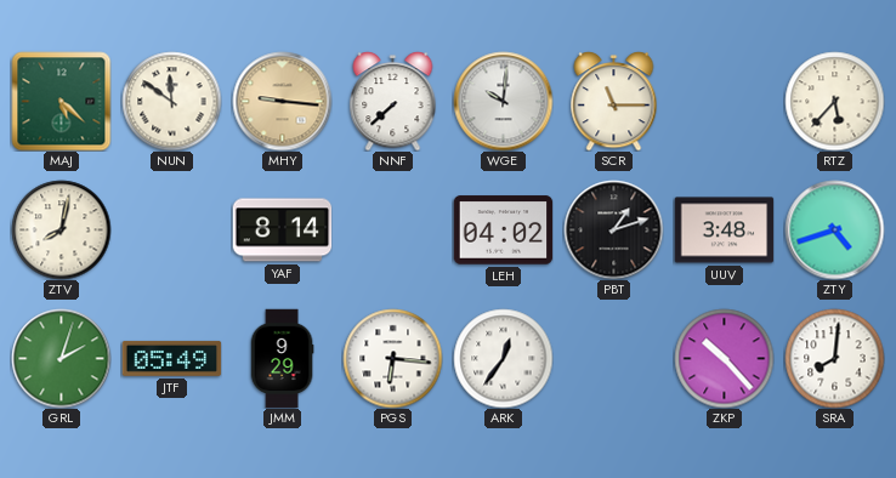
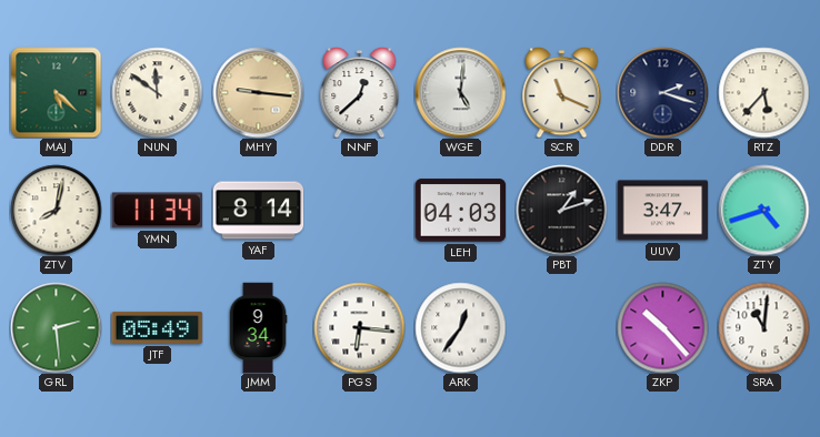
NNF: 7:38 -> 12:38 (360, 93)
WGE: 10:01 -> 5:01 (460, 92)
SCR: 11:15 -> 11:19 (562, 93)
DDR: none -> 2:18 (662, 92)
YMN: none -> 11:34 (157, 211)
LEH: 04:02 -> 04:03 (460, 211)
UUV: 3:48 -> 3:47 (662, 211)
GRL: 2:03 -> 2:29 (56, 327)
JMM: 9:29 -> 9:34 (258, 327)
SRA: 8:01 -> 11:01 (763, 327)
